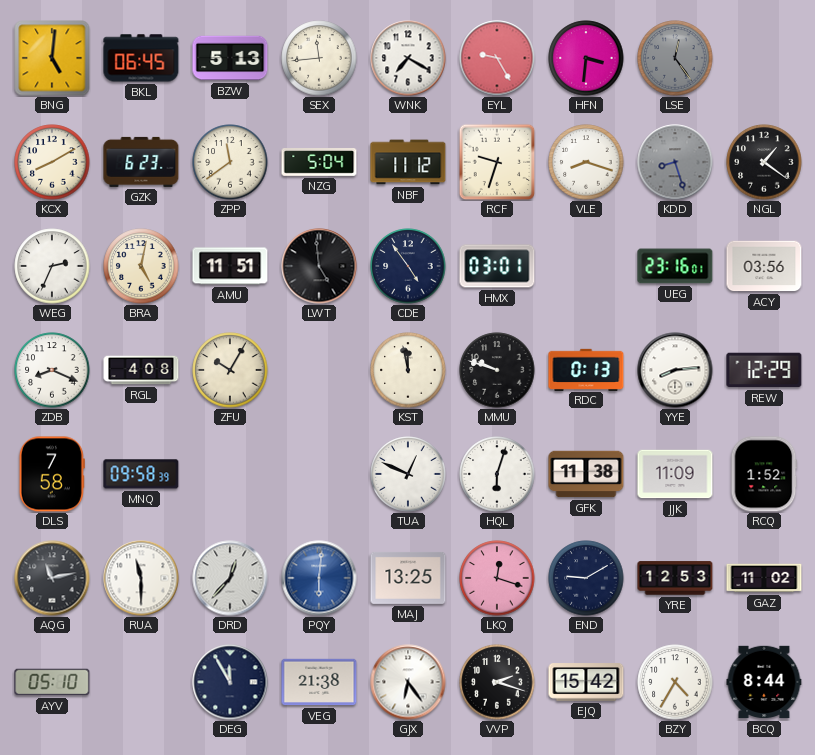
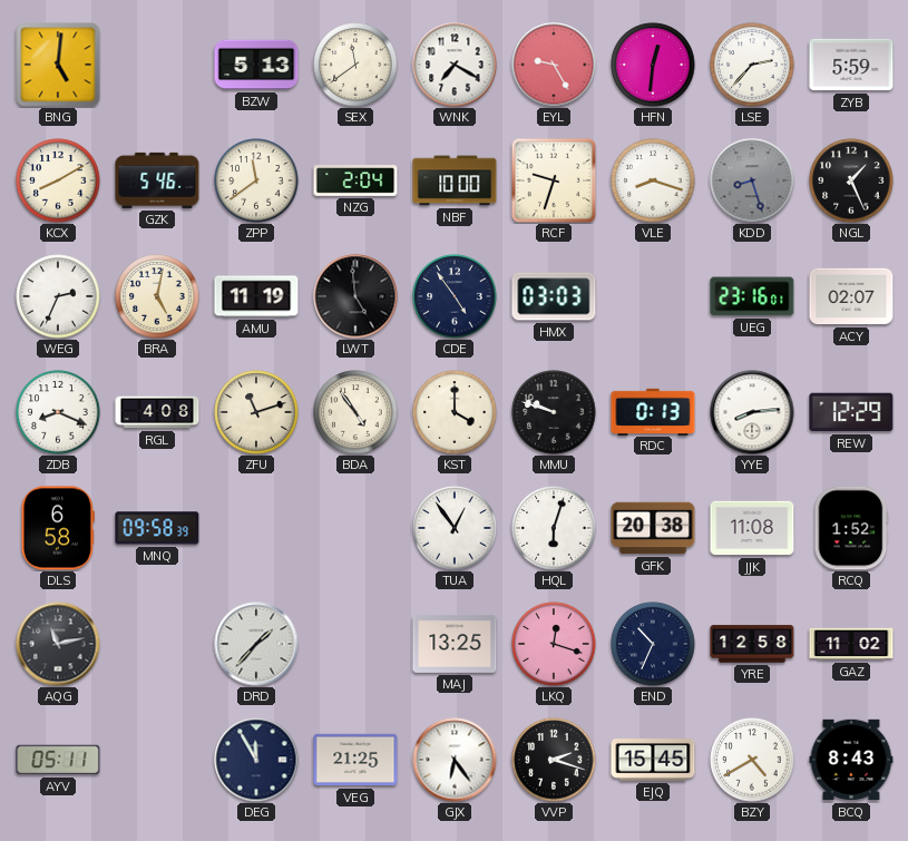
BKL: 06:45 -> none (141, 58)
SEX: 11:44 -> 11:39 (355, 65)
HFN: 3:31 -> 12:31 (653, 65)
LSE: 12:24 -> 2:37 (752, 65)
LSE dial: grey -> white (752, 65)
ZYB: none -> 5:59 (851, 65)
GZK: 6:23 -> 5:46 (157, 180)
NZG: 5:04 -> 2:04 (355, 182)
NBF: 11:12 -> 10:00 (455, 180)
NGL: 1:21 -> 1:26 (851, 180)
AMU: 11:51 -> 11:19 (256, 296)
HMX: 03:01 -> 03:03 (554, 296)
ACY: 03:56 -> 02:07 (851, 296)
ZFU: 10:05 -> 11:12 (256, 412)
BDA: none -> 4:54 (355, 412)
KST: 11:58 -> 4:00 (455, 412)
DLS: 7:58 -> 6:58 (58, 528)
TUA: 12:49 -> 12:54 (455, 528)
GFK: 11:38 -> 20:38 (653, 528)
JJK: 11:09 -> 11:08 (752, 528)
RUA: 11:30 -> none (141, 578)
DRD: 12:37 -> 1:37 (256, 644)
PQY: 6:01 -> none (319, 578)
END: 9:10 -> 10:34 (653, 644)
YRE: 12:53 -> 12:58 (752, 644)
AYV: 05:10 -> 05:11 (58, 760)
VEG: 21:38 -> 21:25 (355, 760)
EJQ: 15:42 -> 15:45 (653, 760)
BZY: 4:35 -> 4:40 (752, 760)
BCQ: 8:44 -> 8:43 (851, 760)
